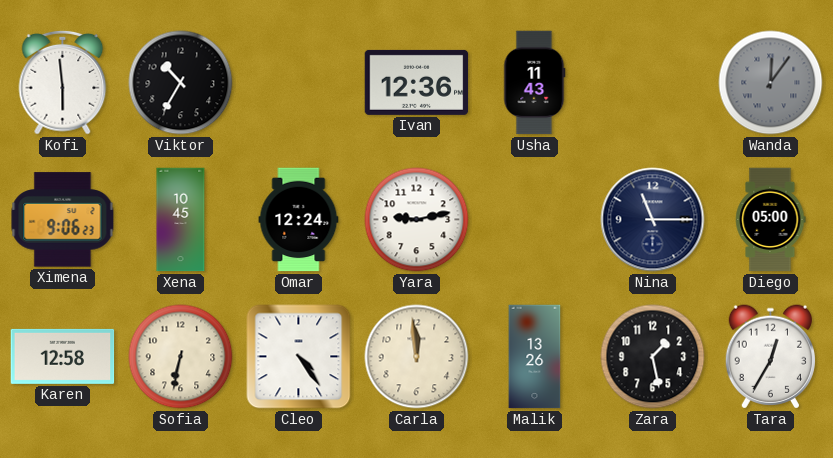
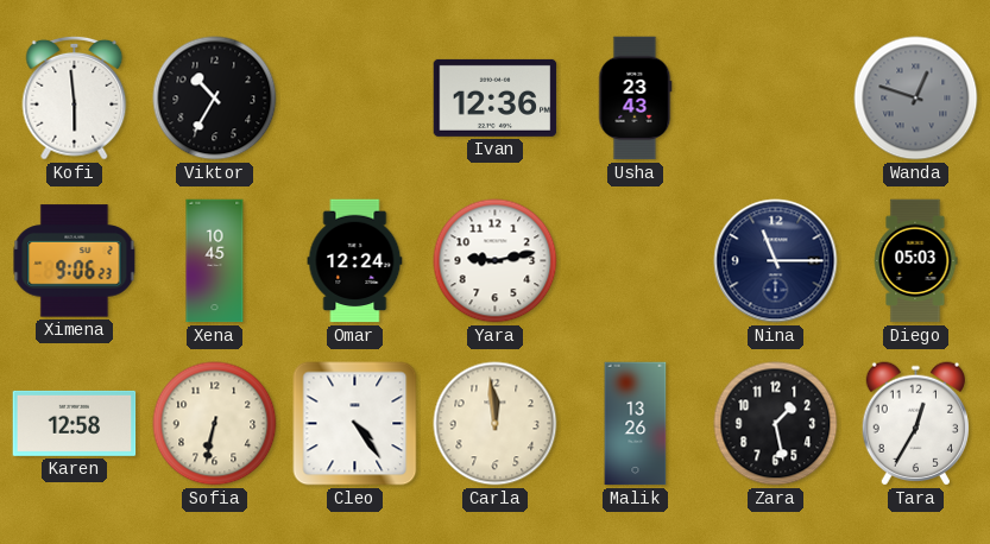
Usha: 11:43 -> 23:43 (635, 99)
Wanda: 12:06 -> 12:48 (916, 99)
Diego: 05:00 -> 05:03 (915, 261)
